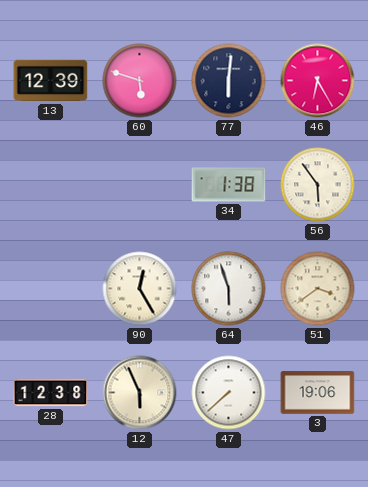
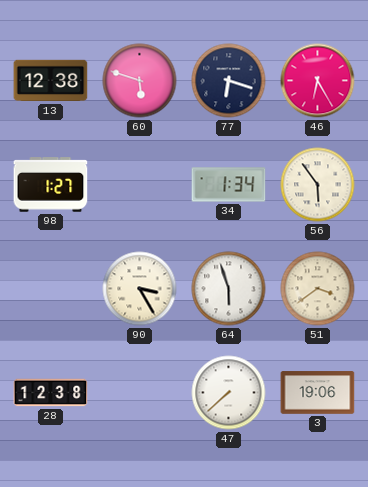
13: 12:39 -> 12:38 (51, 81)
77: 6:01 -> 6:18 (229, 81)
98: none -> 1:27 (51, 185)
34: 1:38 -> 1:34 (229, 185)
90: 12:25 -> 3:25 (140, 289)
12: 5:56 -> none (140, 393)
